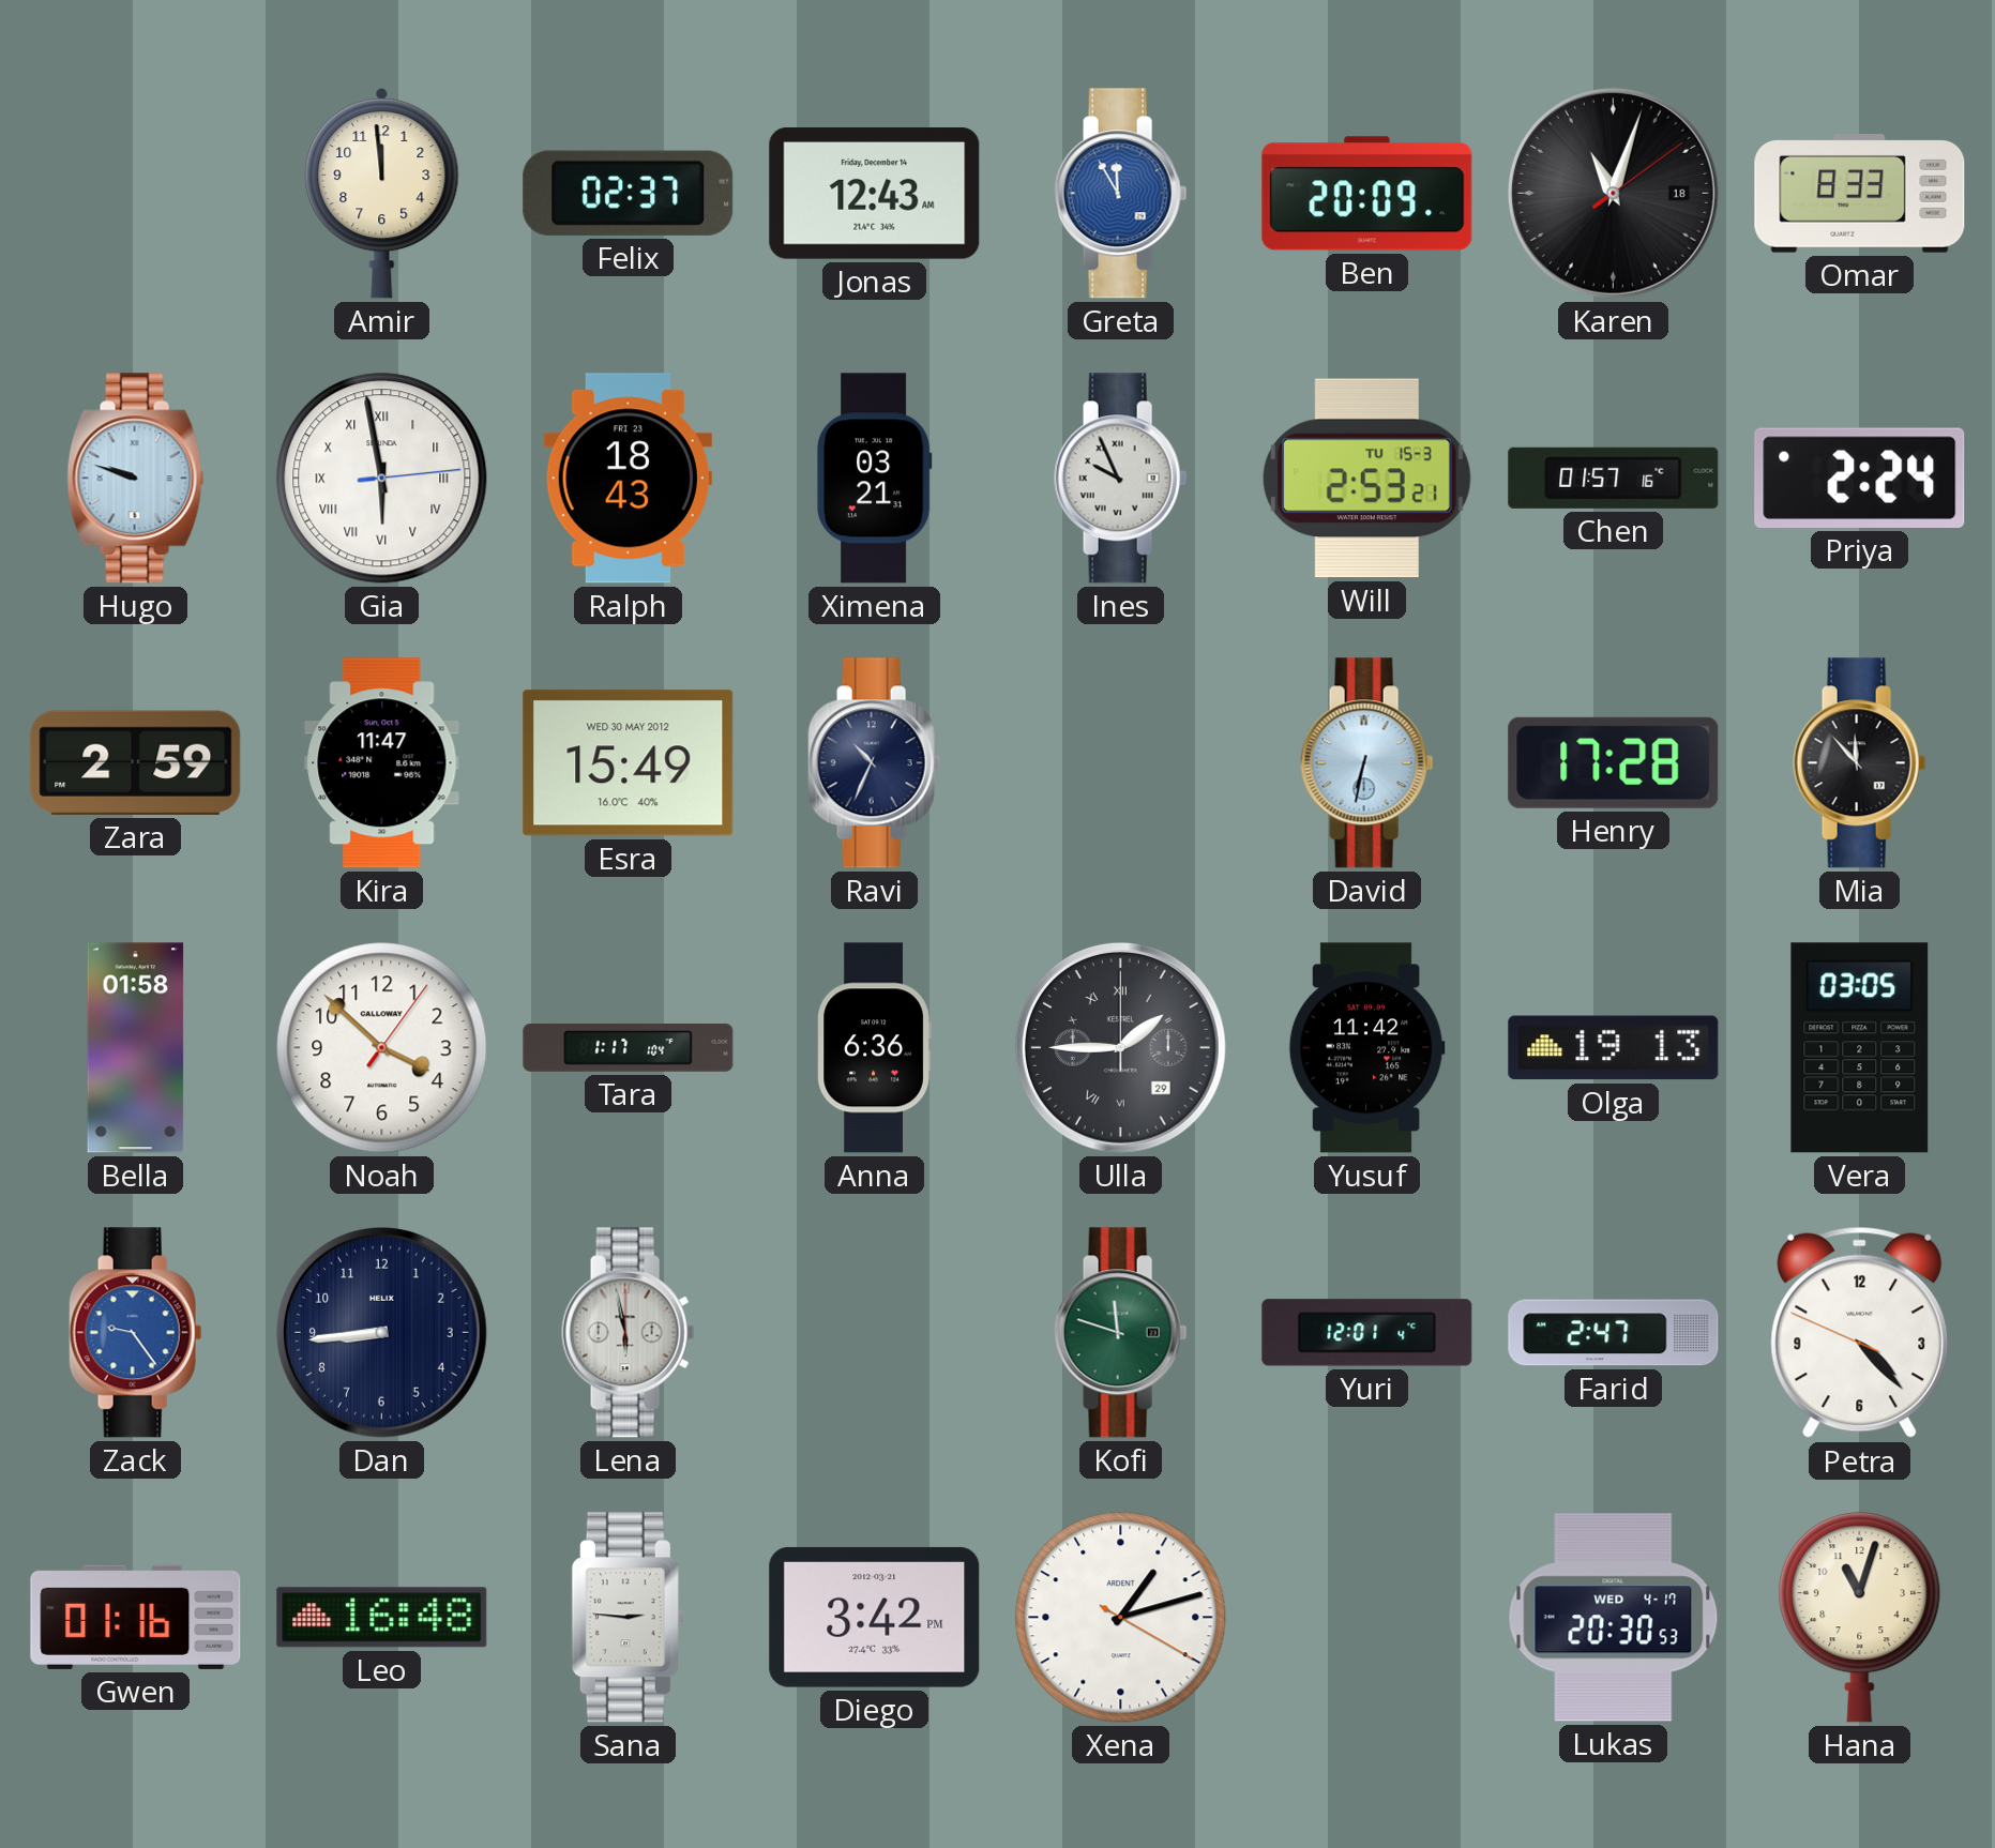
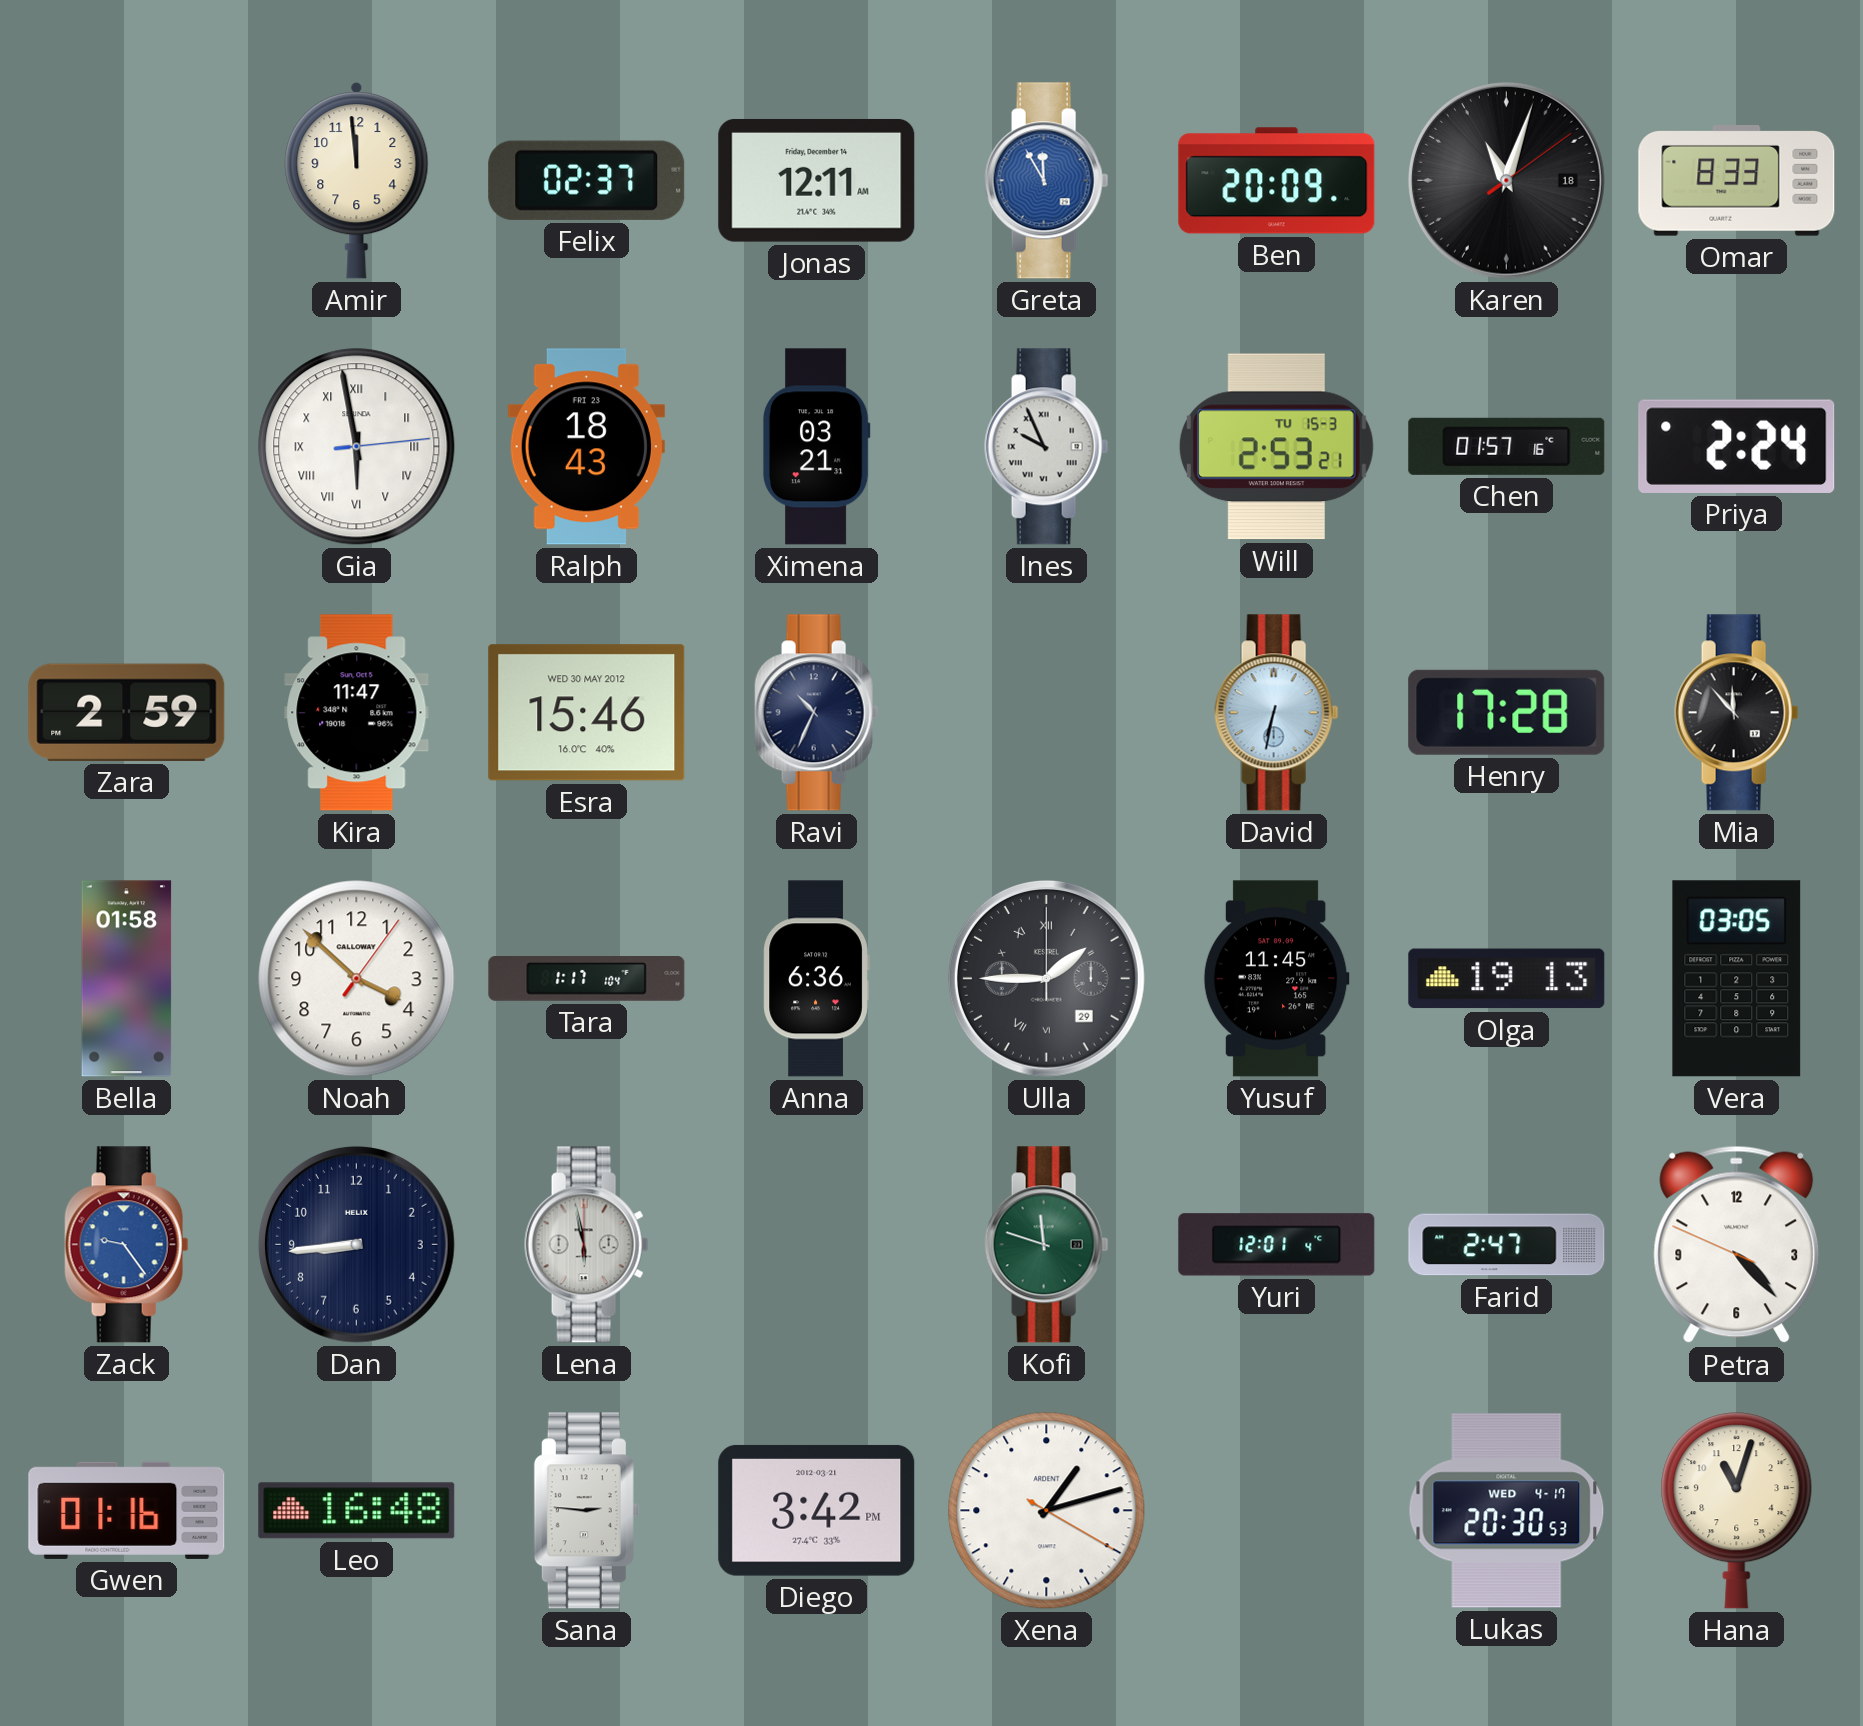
Jonas: 12:43 -> 12:11 (817, 180)
Hugo: 9:48 -> none (136, 479)
Esra: 15:49 -> 15:46 (587, 713)
Yusuf: 11:42 -> 11:45 (1276, 979)
